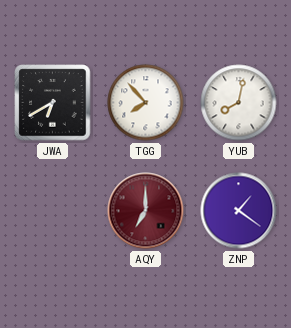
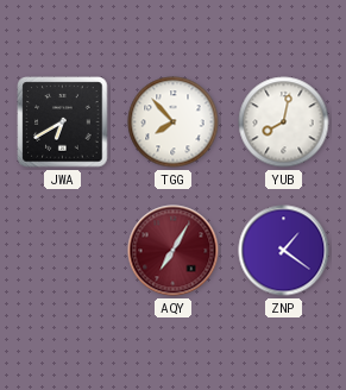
AQY: 7:00 -> 7:05 (174, 251)
